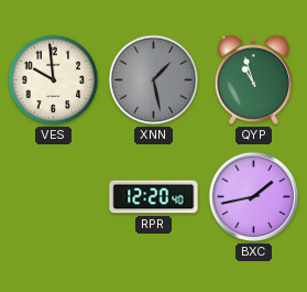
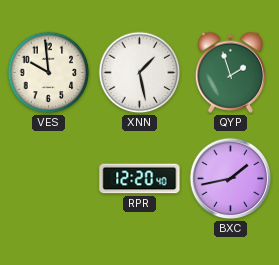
XNN dial: grey -> white (140, 73)
QYP: 10:57 -> 1:57 (230, 72)
